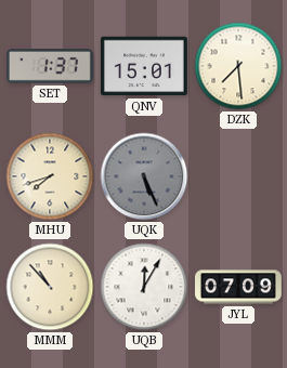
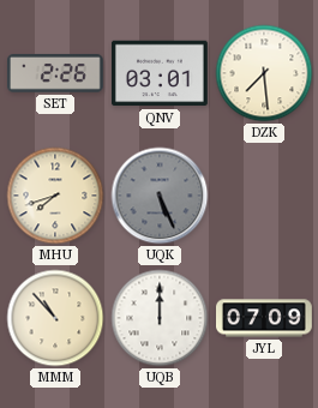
SET: 1:37 -> 2:26 (55, 74)
QNV: 15:01 -> 03:01 (160, 73)
UQB: 12:05 -> 12:00 (160, 318)
